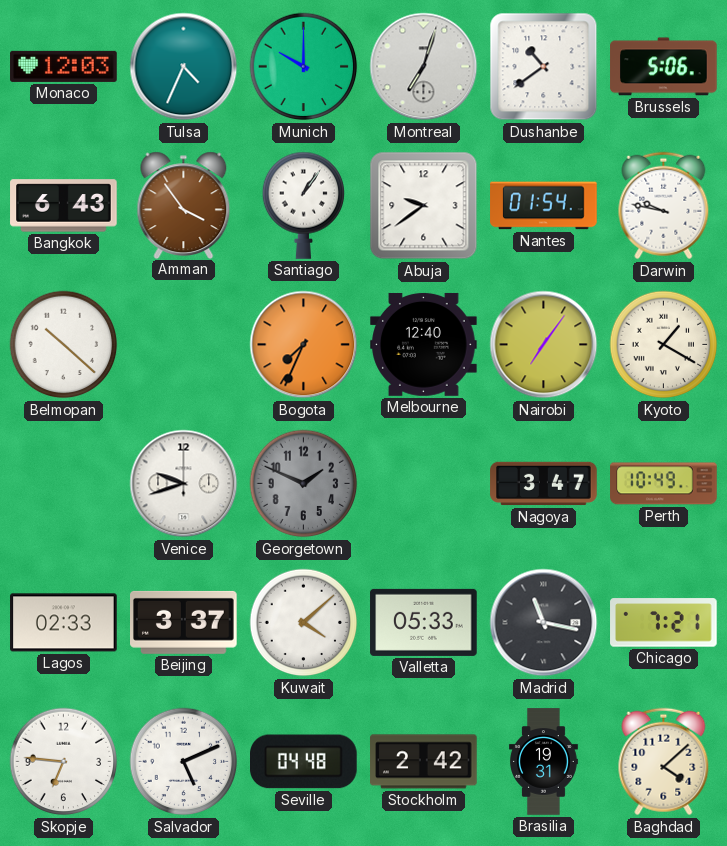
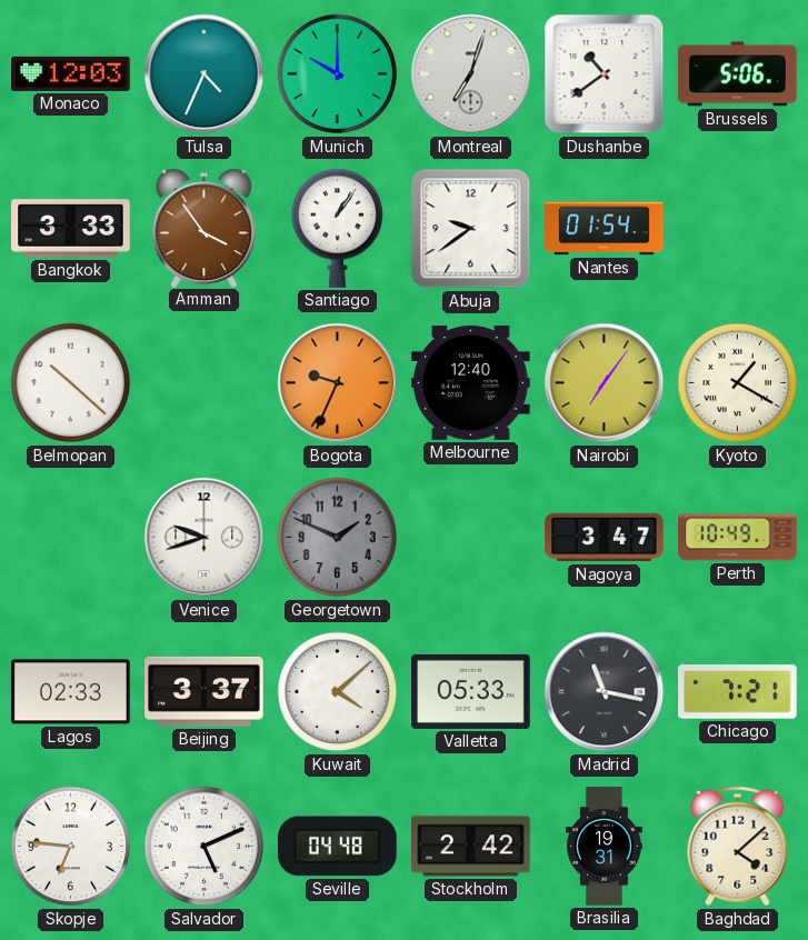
Bangkok: 6:43 -> 3:33 (71, 229)
Darwin: 9:47 -> none (664, 206)
Bogota: 7:34 -> 9:34 (338, 383)
